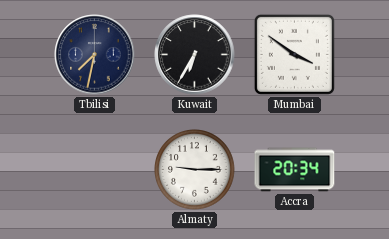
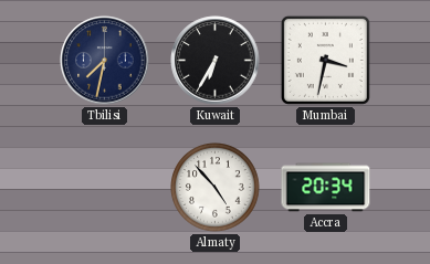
Mumbai: 3:51 -> 3:32 (325, 60)
Almaty: 9:15 -> 4:53 (216, 188)
